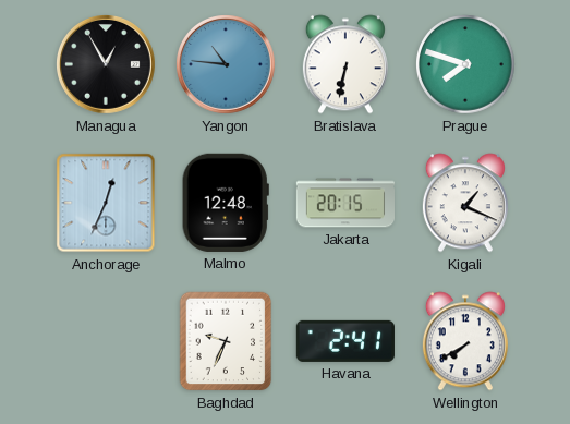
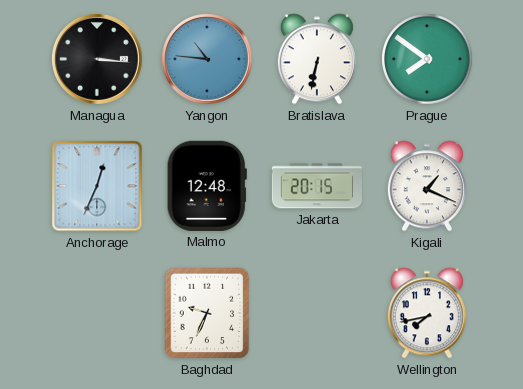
Managua: 12:55 -> 3:16 (98, 60)
Prague: 7:48 -> 7:51 (428, 60)
Havana: 2:41 -> none (345, 341)
Wellington: 7:40 -> 7:43 (427, 313)
